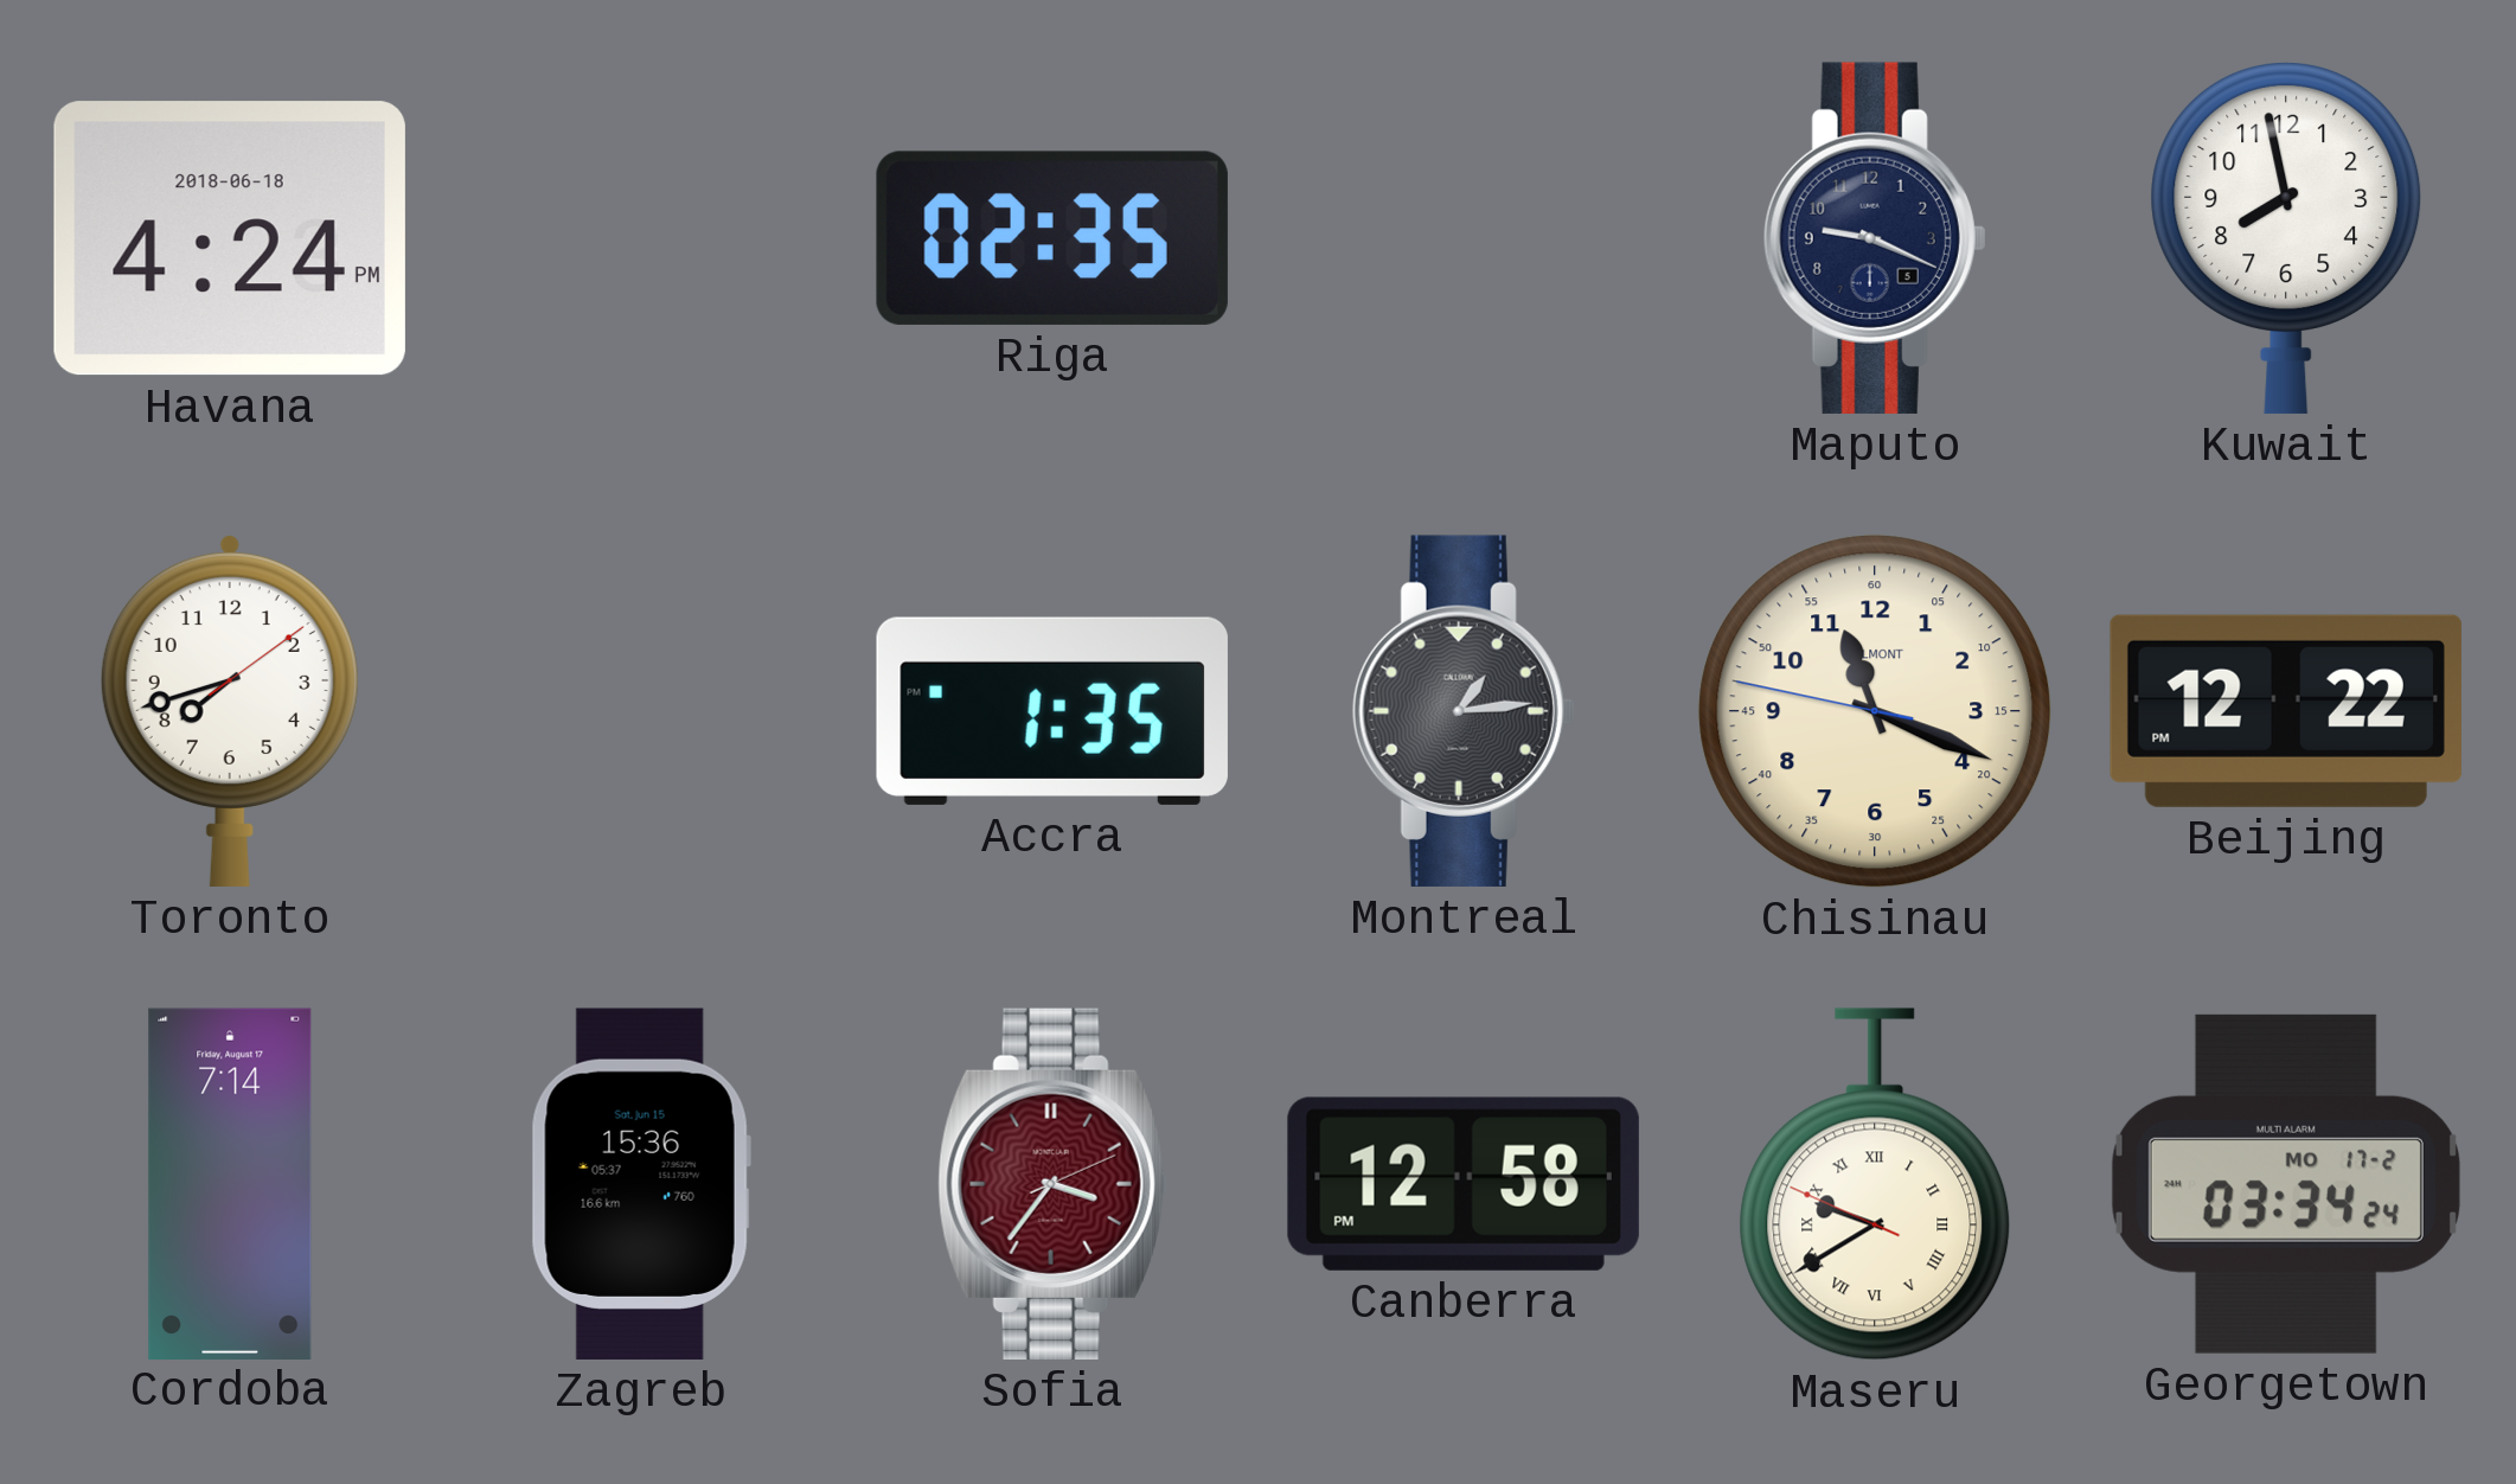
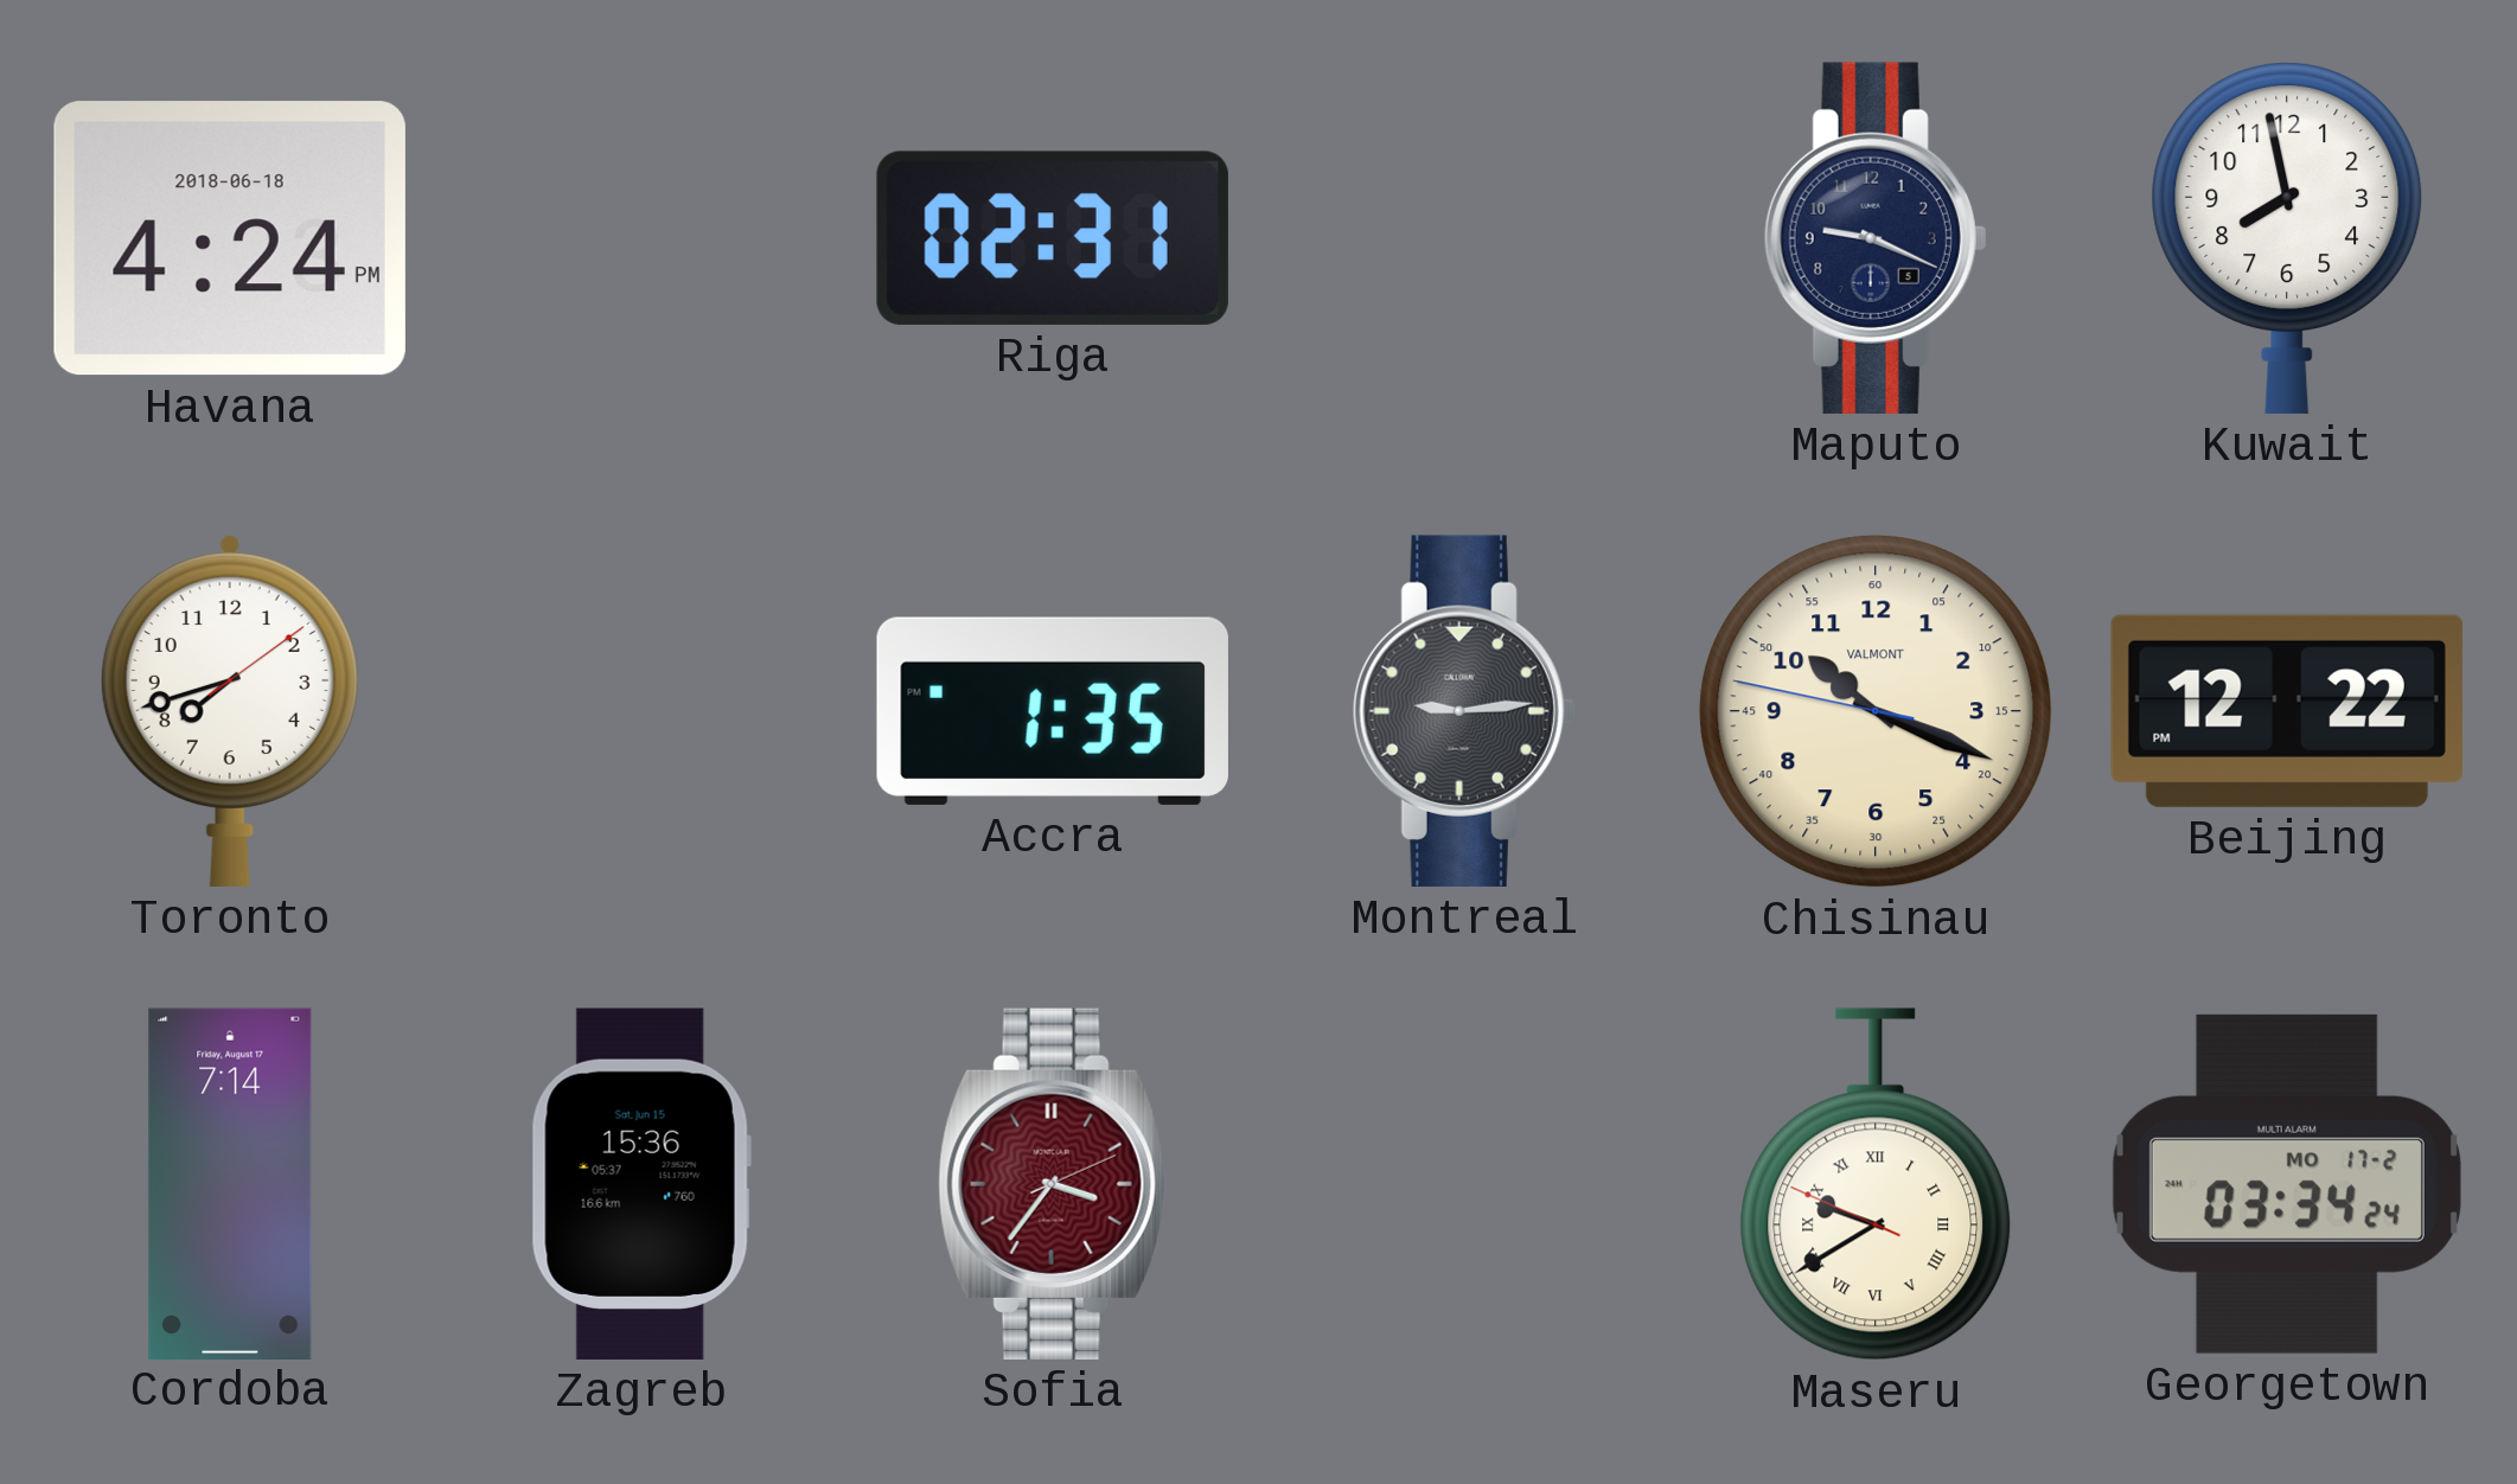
Riga: 02:35 -> 02:31 (1053, 238)
Montreal: 1:14 -> 9:14 (1464, 711)
Chisinau: 11:18 -> 10:18 (1876, 711)
Canberra: 12:58 -> none (1464, 1184)
